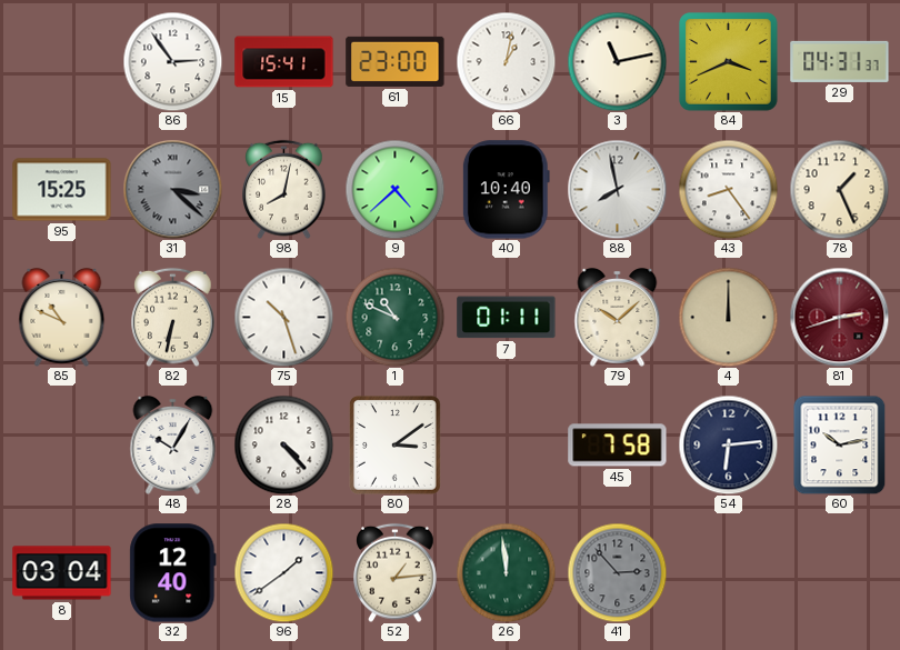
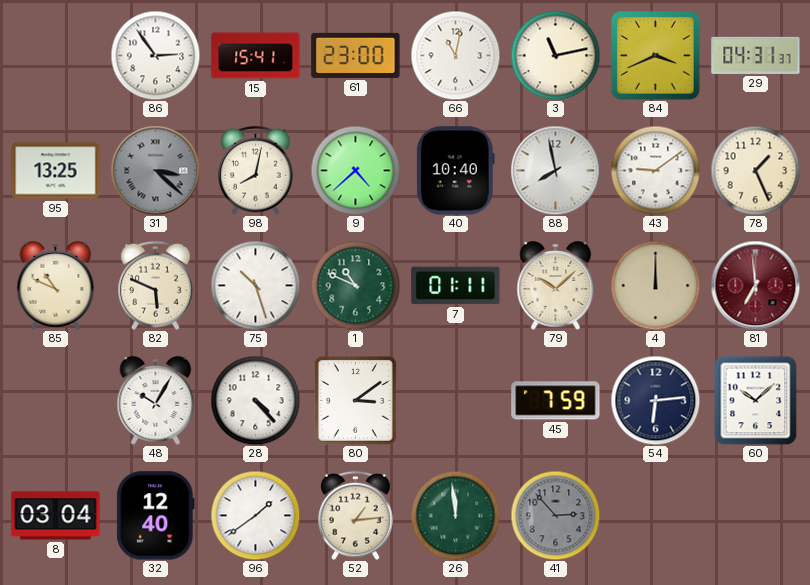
66: 1:02 -> 11:02 (455, 55)
95: 15:25 -> 13:25 (56, 171)
43: 8:24 -> 9:09 (655, 170)
82: 6:32 -> 5:49 (156, 285)
81: 2:42 -> 6:59 (755, 285)
45: 7:58 -> 7:59 (556, 401)
60: 10:13 -> 10:08 (756, 400)
